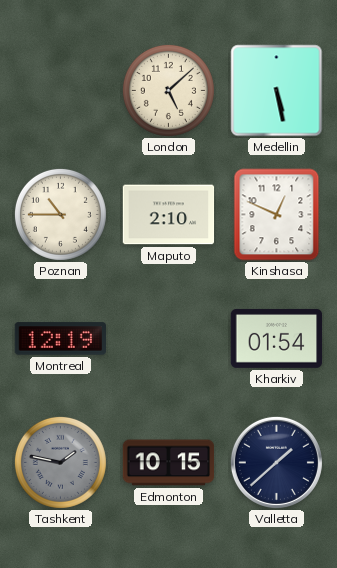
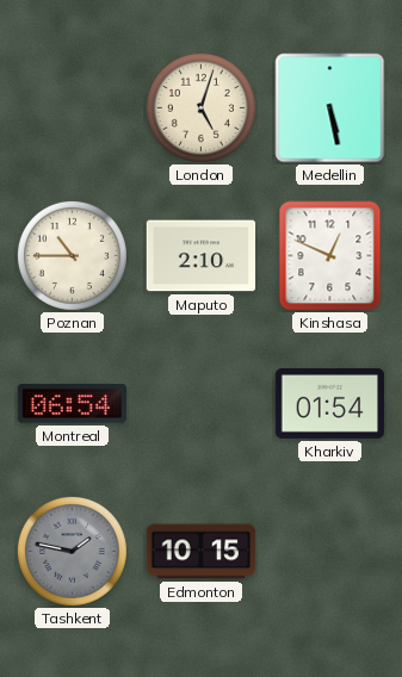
London: 5:08 -> 5:03 (200, 107)
Montreal: 12:19 -> 06:54 (72, 404)
Valletta: 1:38 -> none (276, 462)
